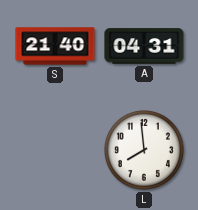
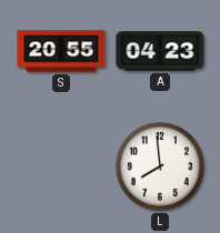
S: 21:40 -> 20:55 (61, 51)
A: 04:31 -> 04:23 (160, 51)
